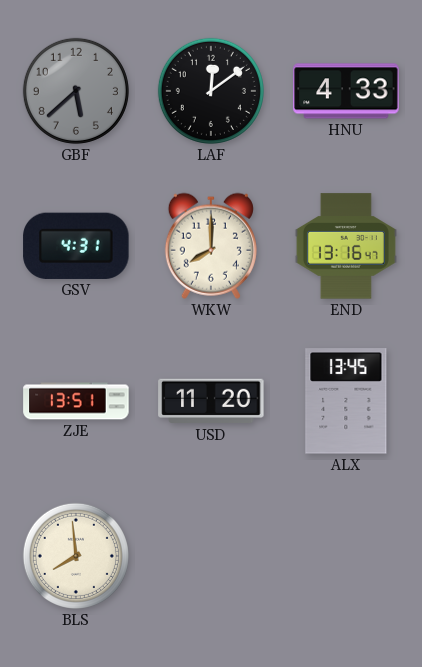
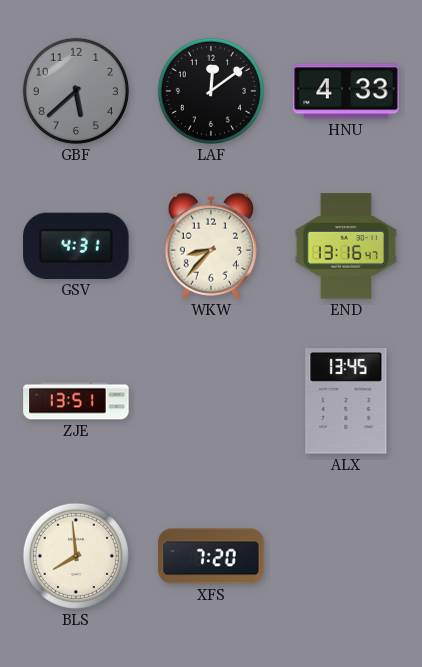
WKW: 8:00 -> 8:37 (211, 246)
USD: 11:20 -> none (211, 401)
XFS: none -> 7:20 (211, 556)
